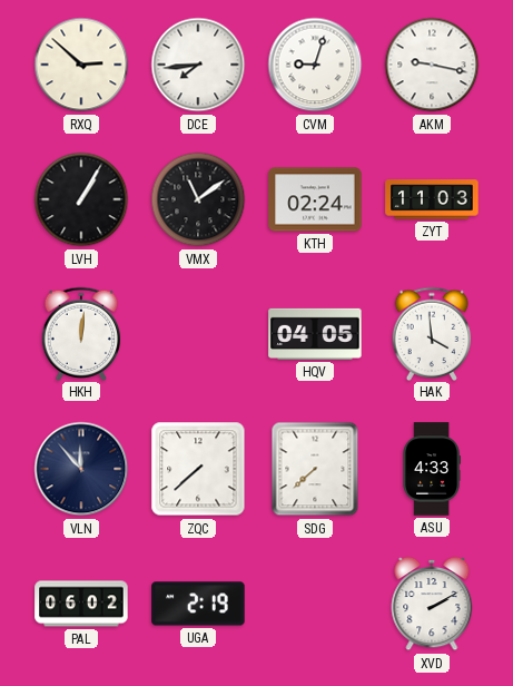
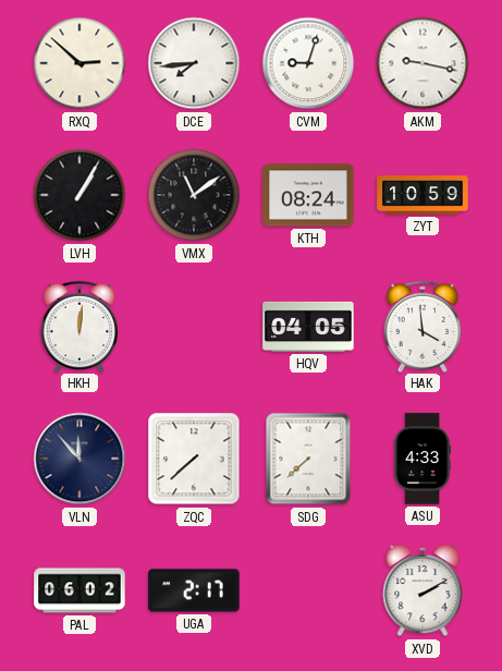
KTH: 02:24 -> 08:24 (308, 195)
ZYT: 11:03 -> 10:59 (423, 195)
UGA: 2:19 -> 2:17 (194, 590)
